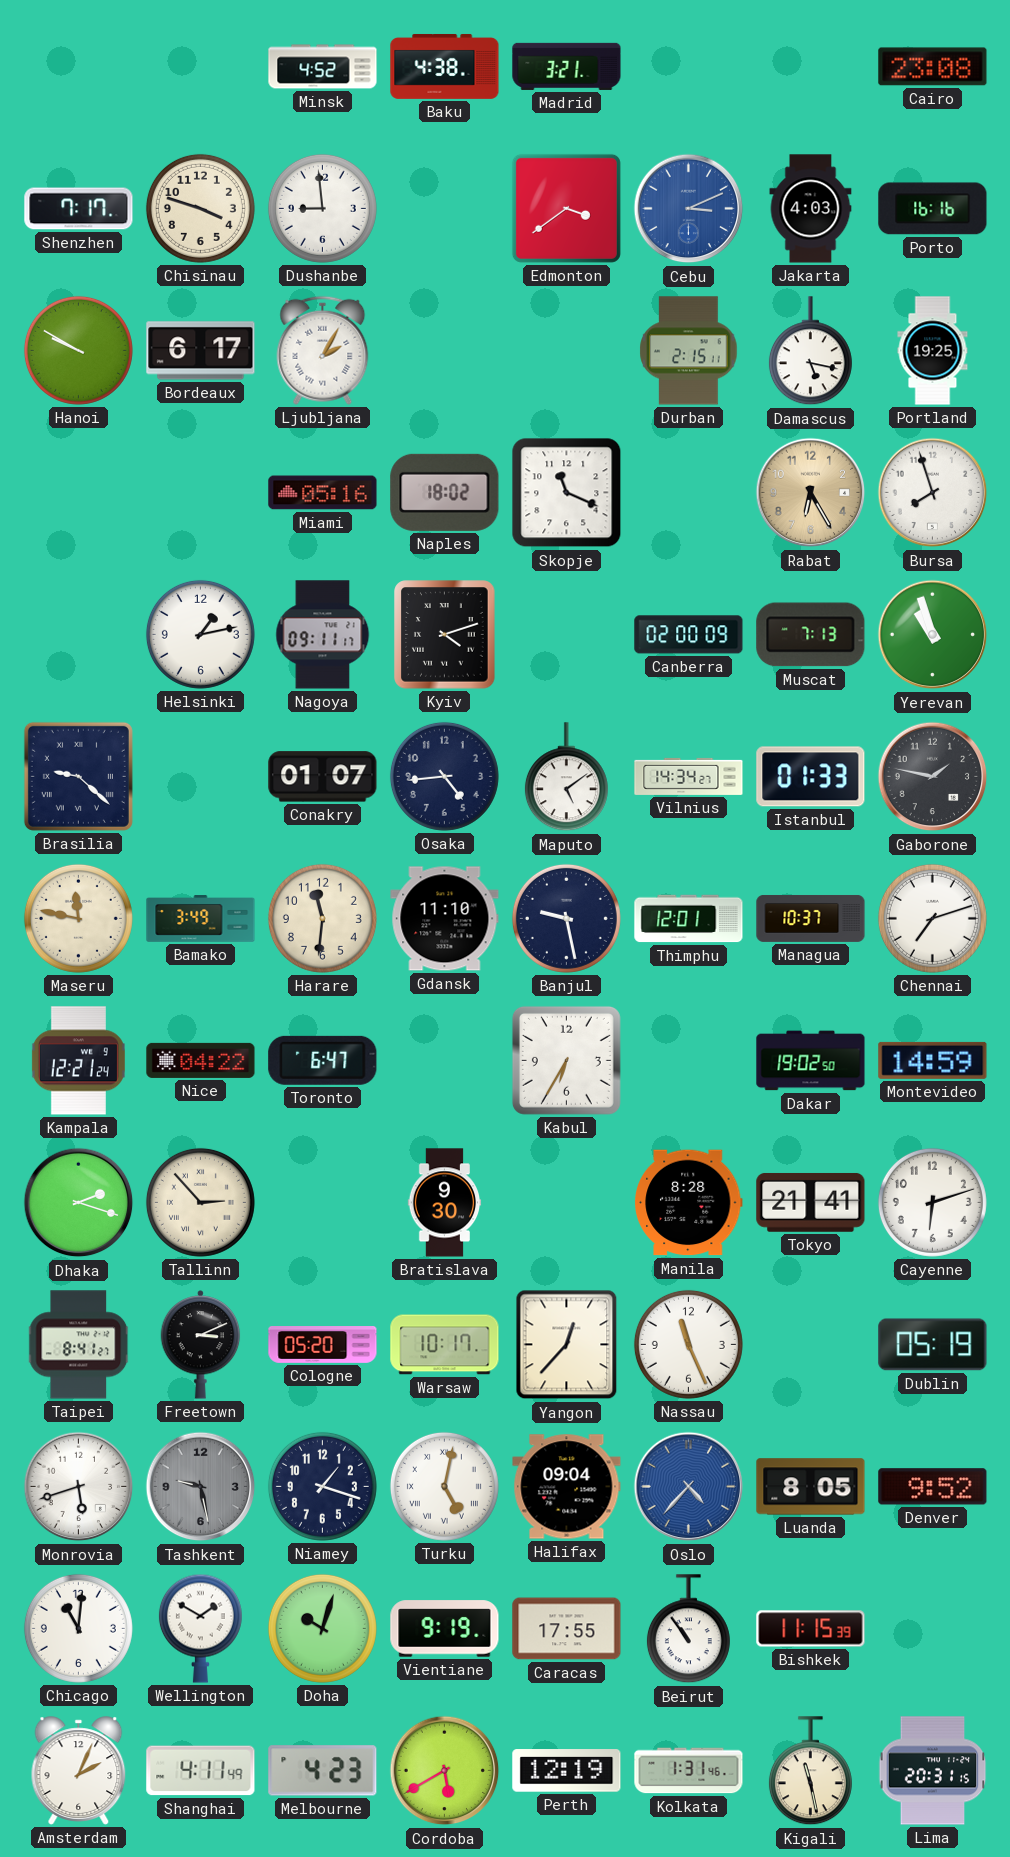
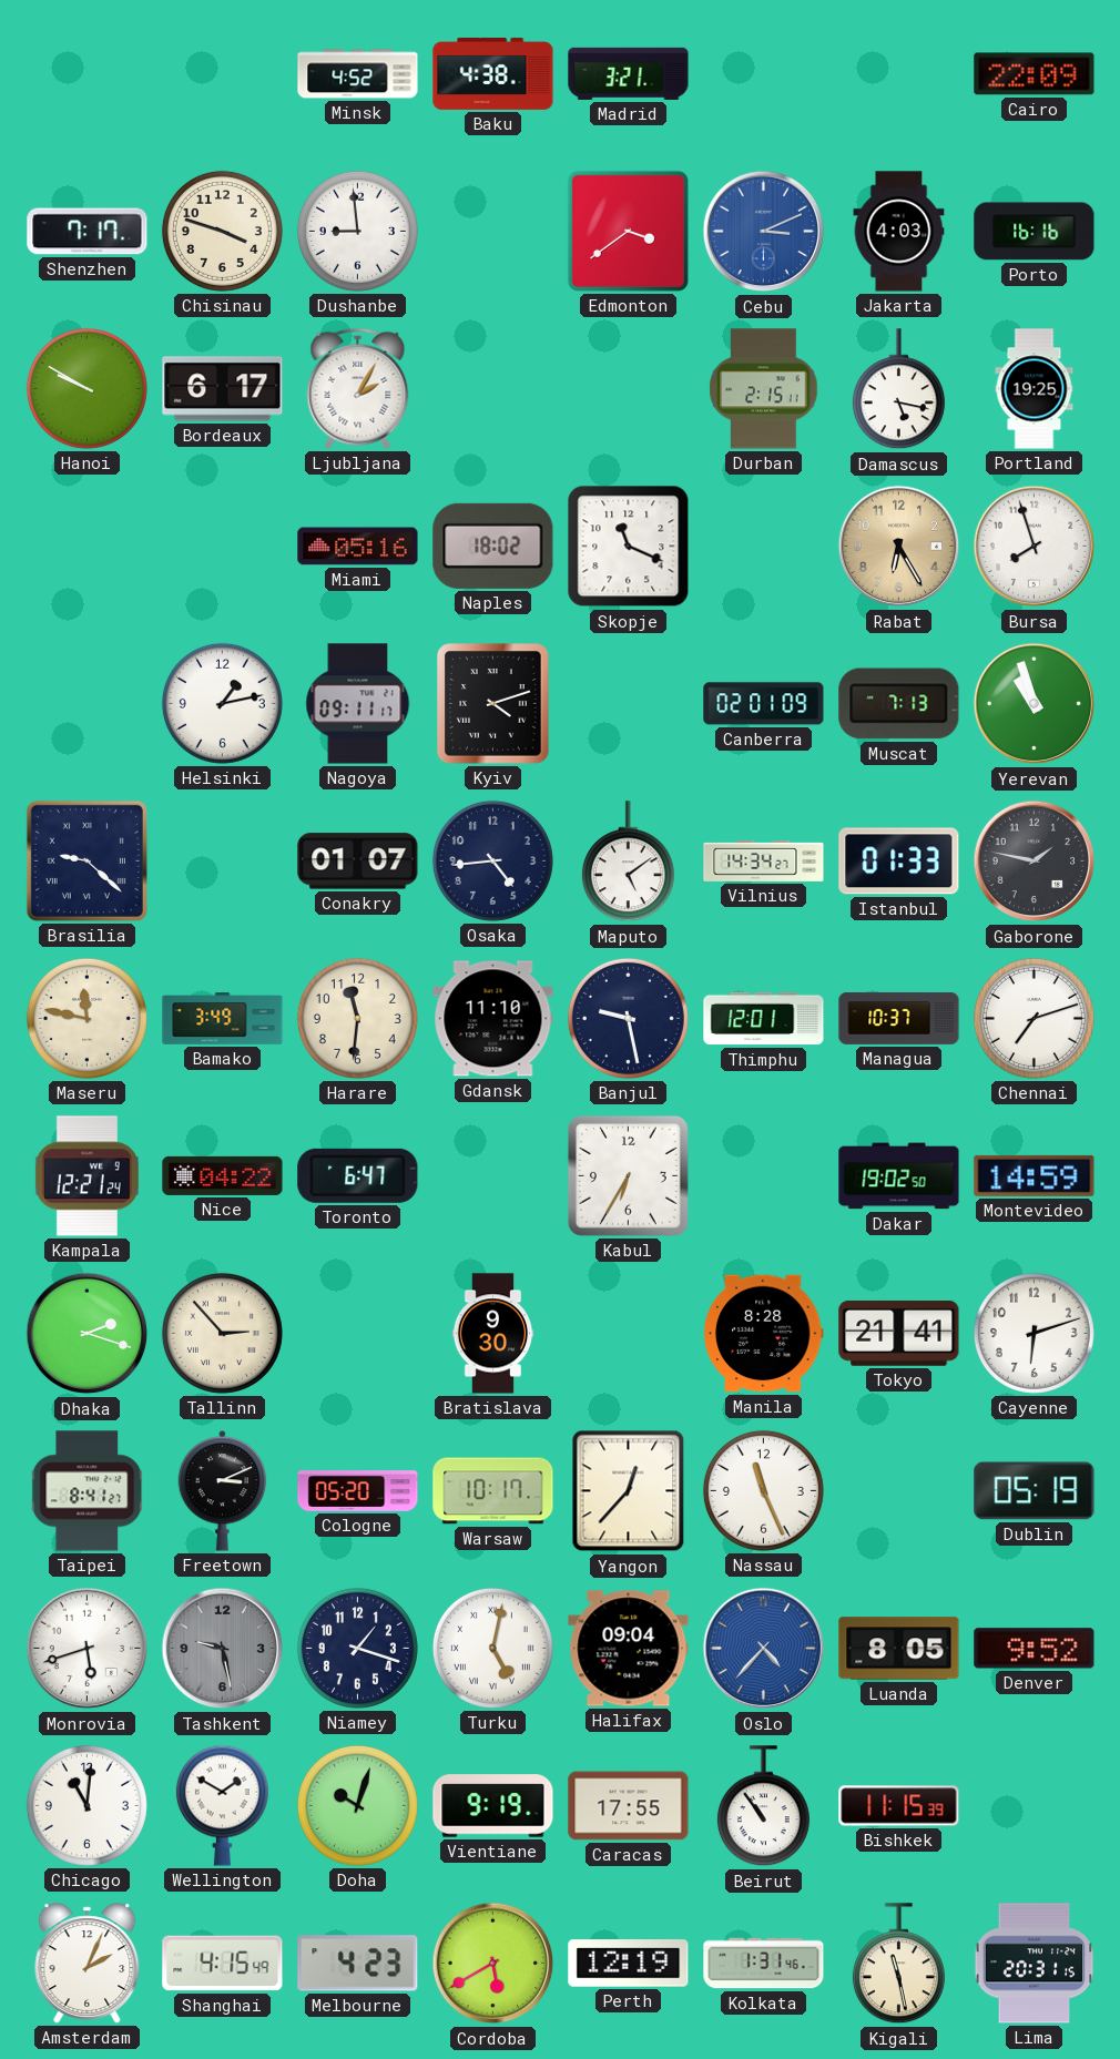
Cairo: 23:08 -> 22:09 (1035, 74)
Canberra: 02:00 -> 02:01 (764, 704)
Shanghai: 4:11 -> 4:15 (223, 1964)
